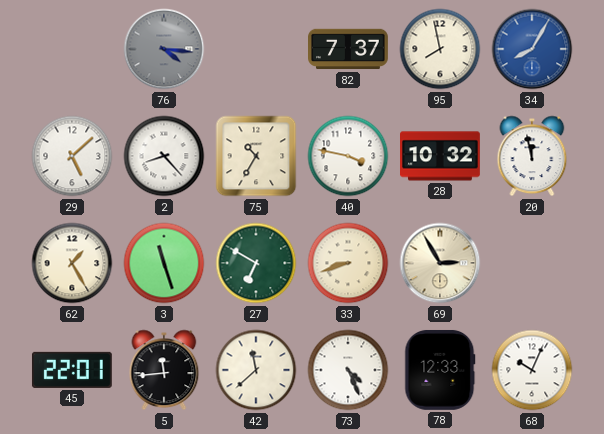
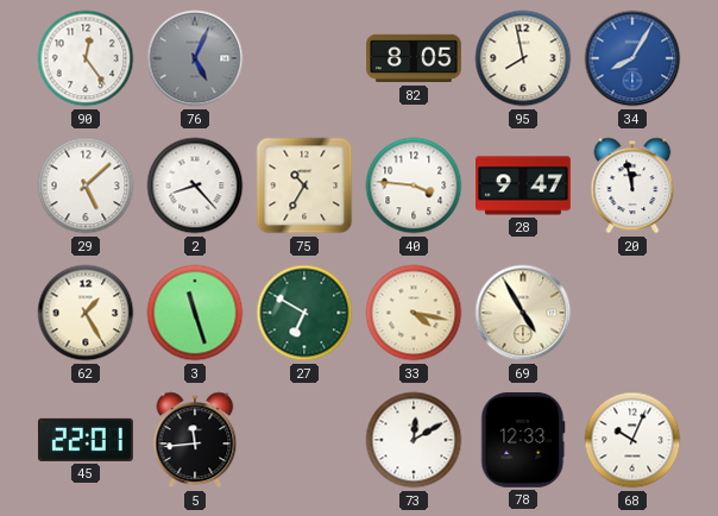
90: none -> 12:24 (86, 58)
76: 4:16 -> 5:04 (195, 58)
82: 7:37 -> 8:05 (415, 58)
40: 3:47 -> 3:46 (414, 185)
28: 10:32 -> 9:47 (524, 185)
33: 8:42 -> 4:17 (414, 313)
69: 2:55 -> 4:55 (523, 313)
42: 11:38 -> none (256, 370)
73: 4:26 -> 12:10 (414, 440)
